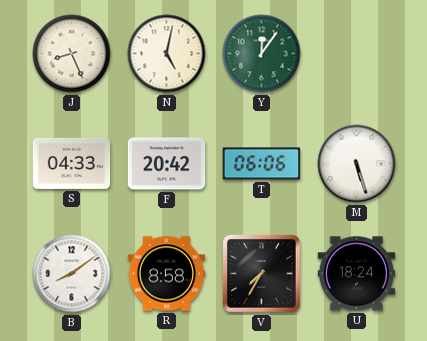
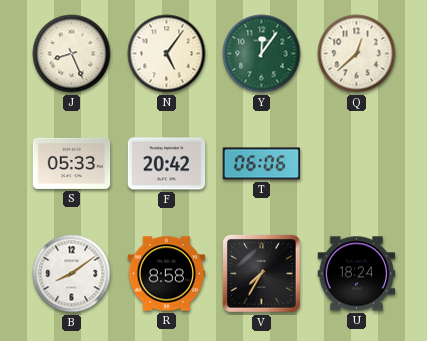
N: 5:02 -> 5:06 (167, 54)
Q: none -> 12:38 (357, 54)
S: 04:33 -> 05:33 (72, 163)
M: 5:27 -> none (357, 164)
